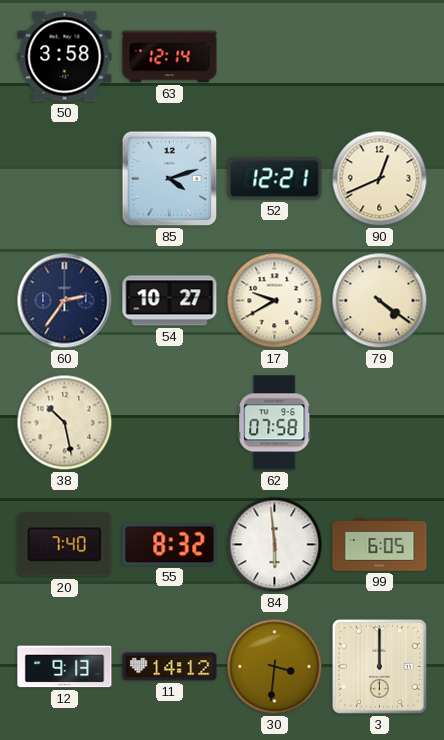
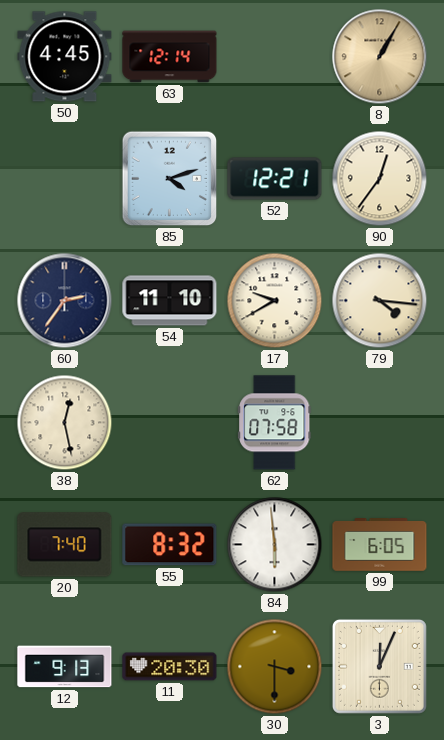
50: 3:58 -> 4:45 (65, 57)
8: none -> 1:05 (380, 57)
90: 12:41 -> 12:36 (380, 179)
54: 10:27 -> 11:10 (170, 301)
79: 4:21 -> 4:16 (380, 301)
38: 10:28 -> 12:28 (65, 423)
11: 14:12 -> 20:30 (170, 667)
30: 3:31 -> 3:30 (275, 667)
3: 12:00 -> 12:04 (379, 666)
